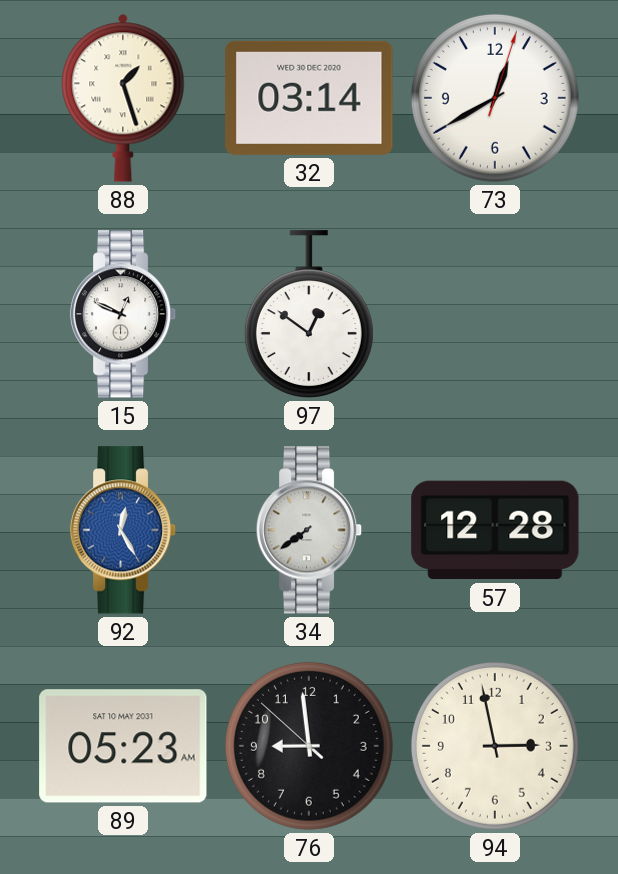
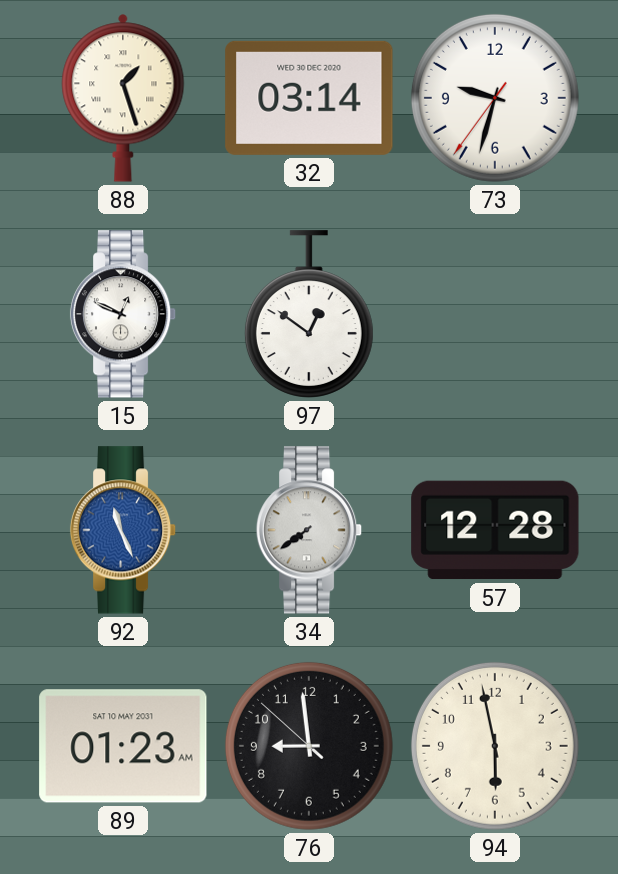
73: 12:40 -> 9:32 (495, 98)
92: 12:25 -> 11:26 (123, 530)
89: 05:23 -> 01:23 (123, 746)
94: 2:58 -> 5:58 (495, 746)
